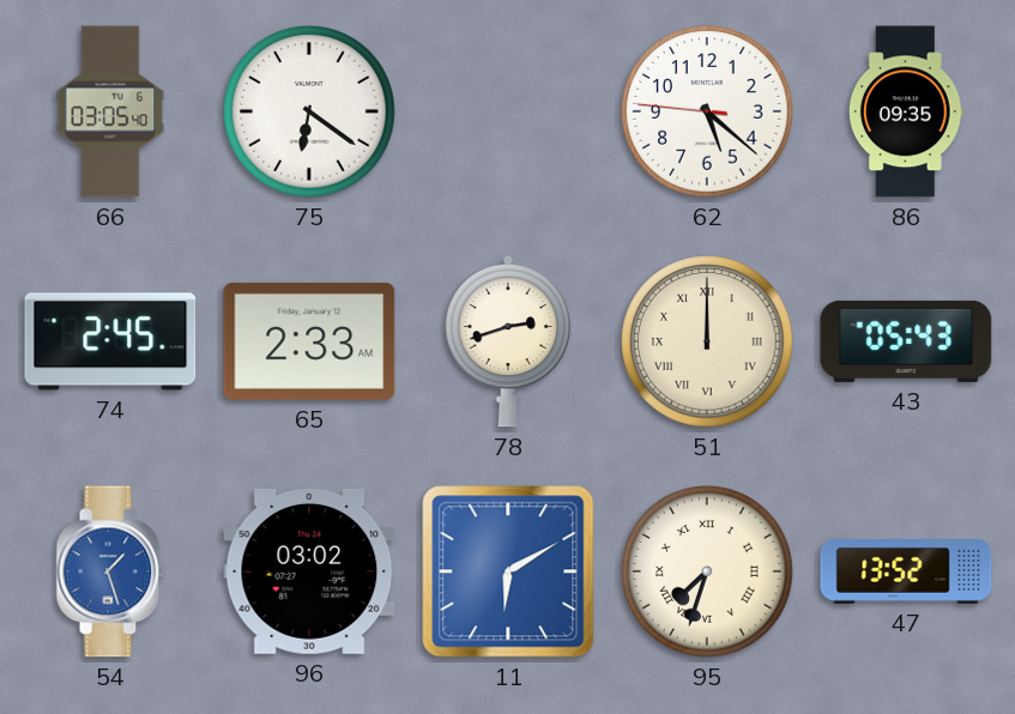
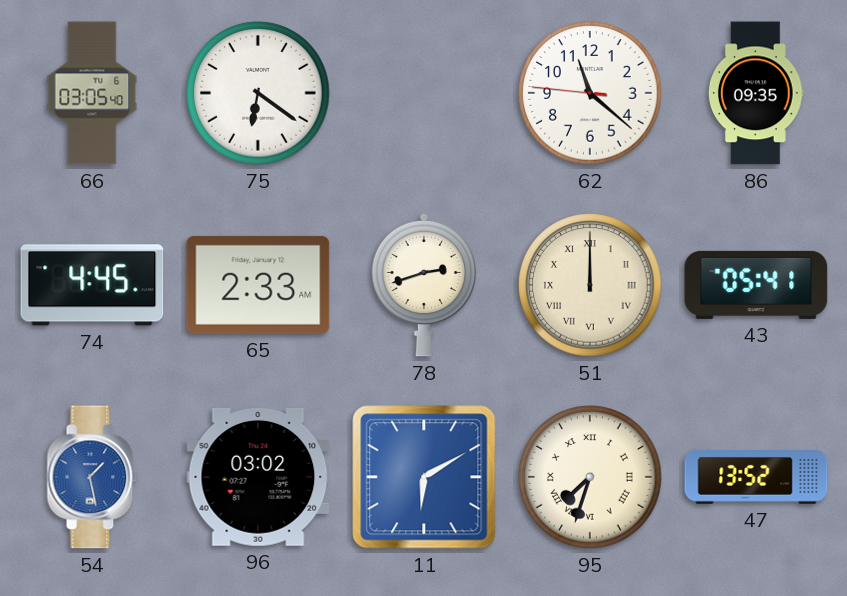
62: 5:21 -> 11:21 (590, 93)
74: 2:45 -> 4:45 (92, 285)
43: 05:43 -> 05:41 (756, 285)
54: 1:27 -> 1:28 (92, 477)
